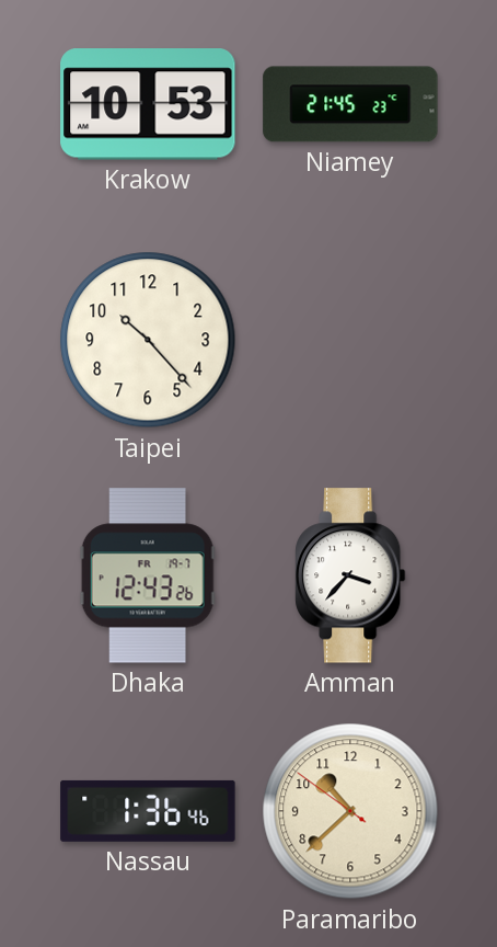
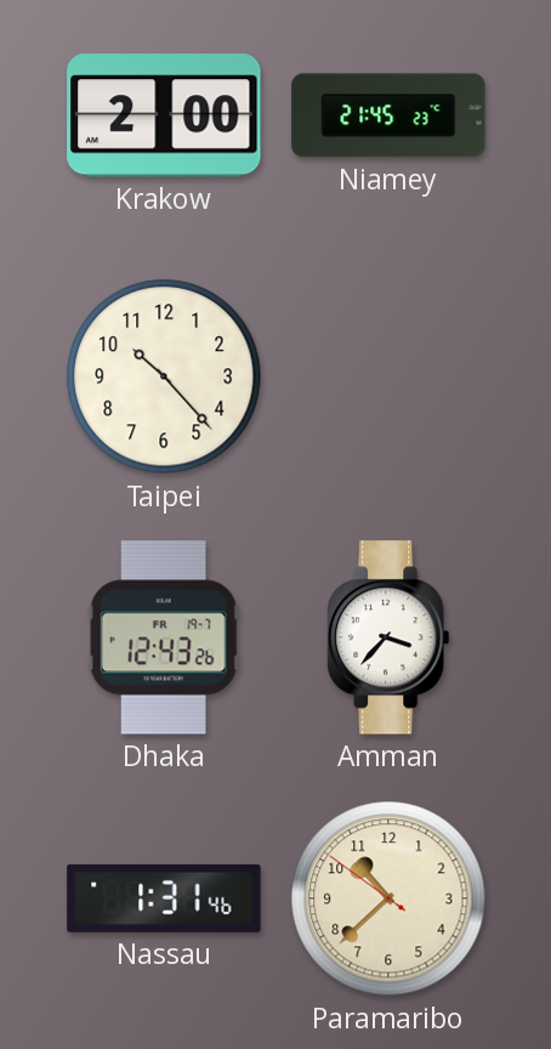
Krakow: 10:53 -> 2:00 (164, 115)
Nassau: 1:36 -> 1:31 (164, 898)
